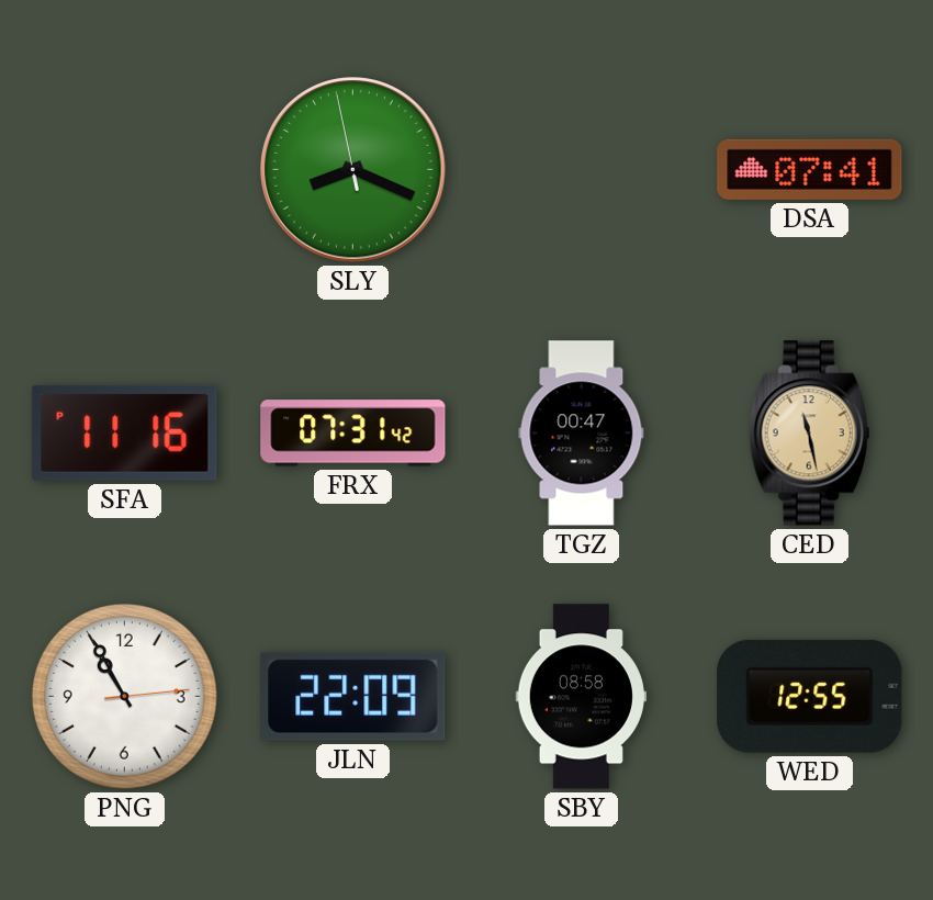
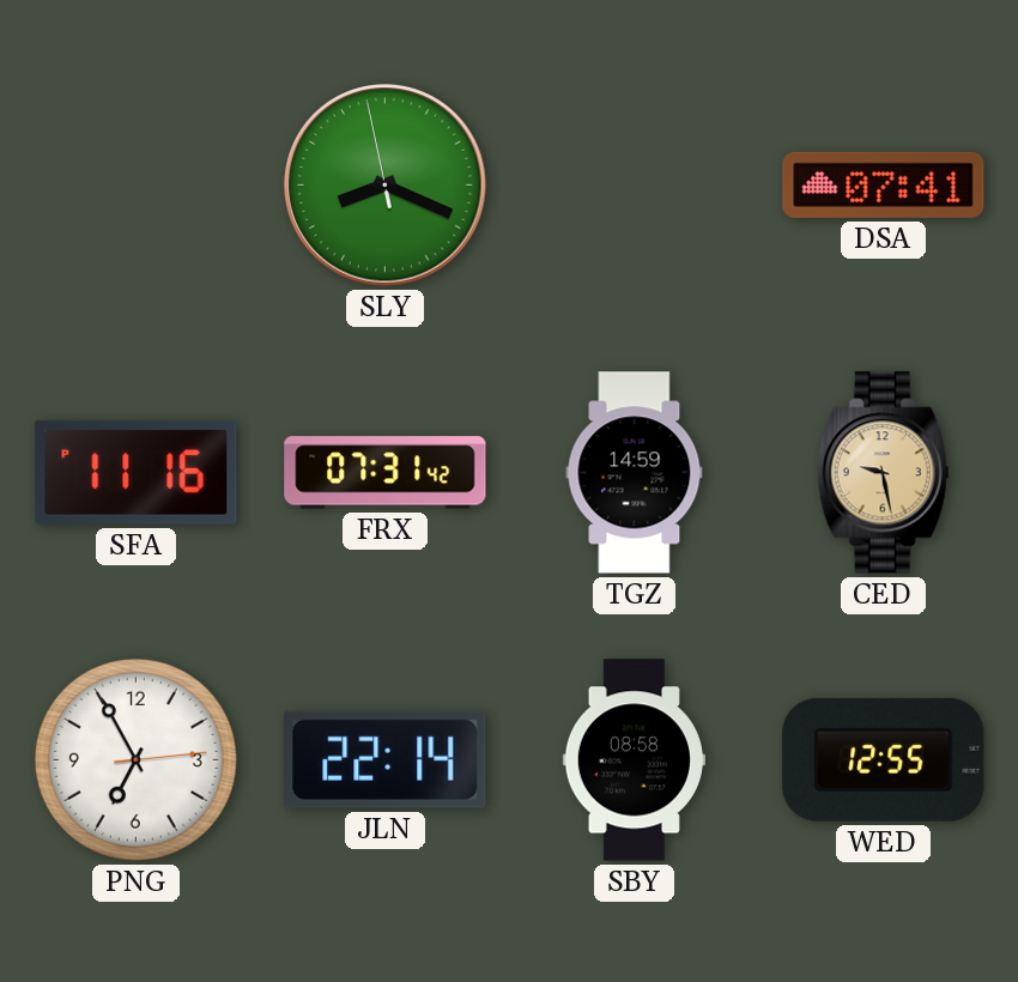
TGZ: 00:47 -> 14:59 (635, 473)
CED: 11:28 -> 9:28 (884, 473)
PNG: 10:55 -> 6:55 (135, 759)
JLN: 22:09 -> 22:14 (386, 759)
